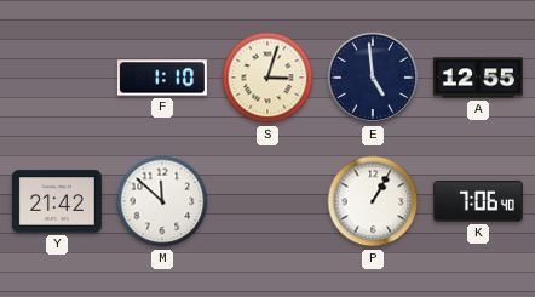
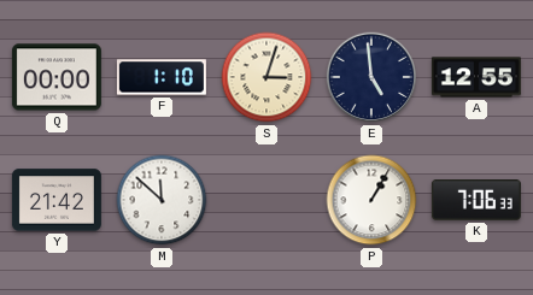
Q: none -> 00:00 (57, 77)
K: 7:06:40 -> 7:06:33 (476, 201)
